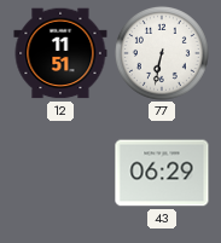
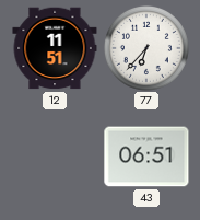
77: 6:32 -> 6:37 (146, 48)
43: 06:29 -> 06:51 (146, 157)
